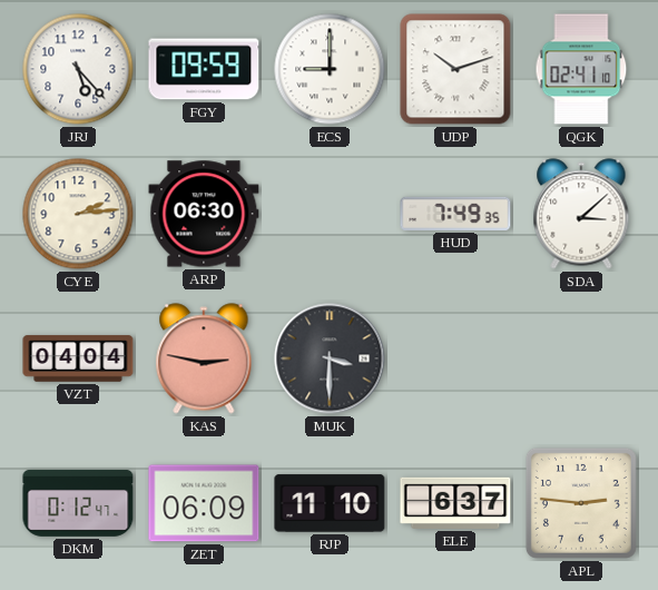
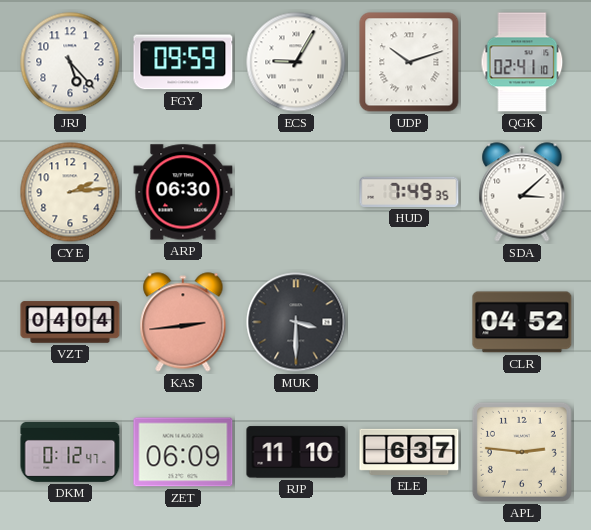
ECS: 9:00 -> 9:05 (296, 62)
KAS: 2:47 -> 2:44 (183, 322)
CLR: none -> 04:52 (522, 322)
